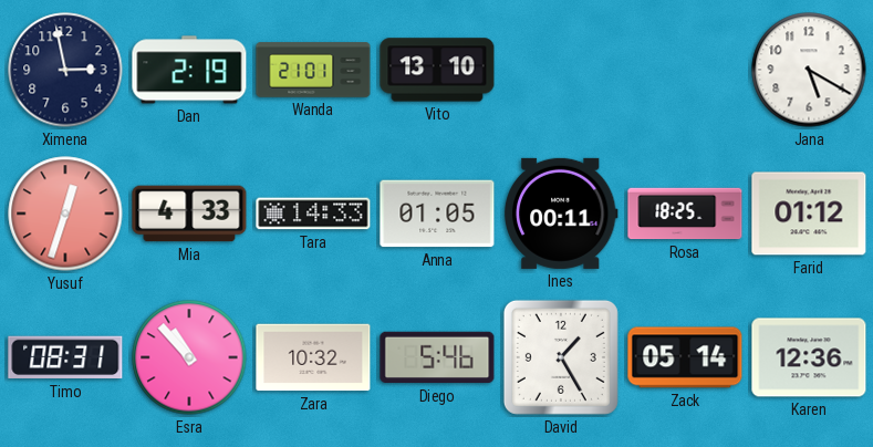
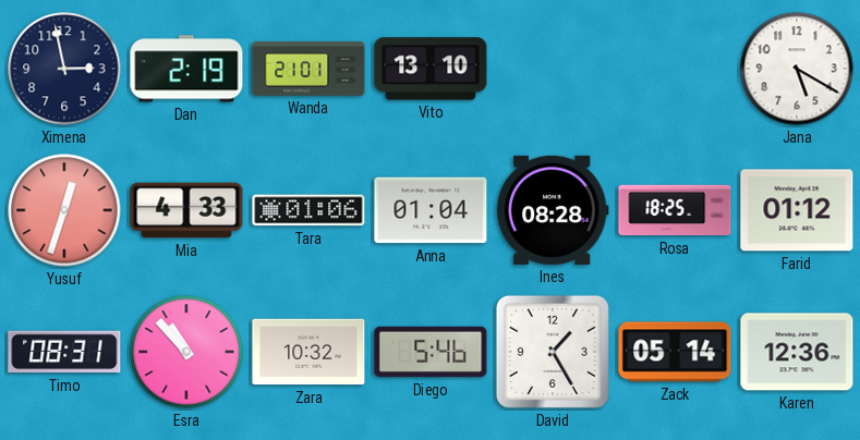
Tara: 14:33 -> 01:06 (308, 210)
Anna: 01:05 -> 01:04 (431, 210)
Ines: 00:11 -> 08:28 (553, 210)
